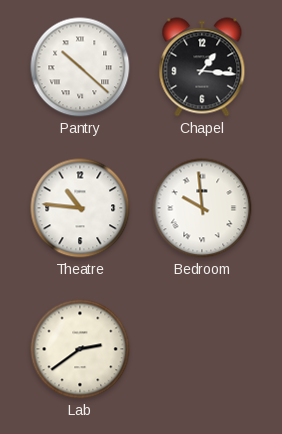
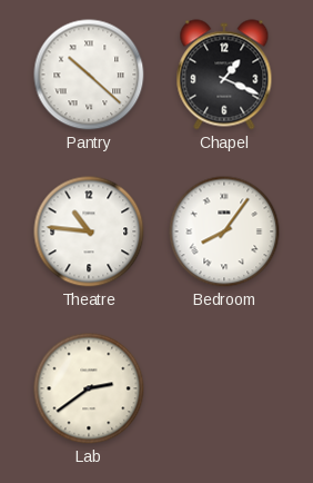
Chapel: 1:16 -> 1:19 (224, 75)
Bedroom: 9:59 -> 8:06 (224, 231)
